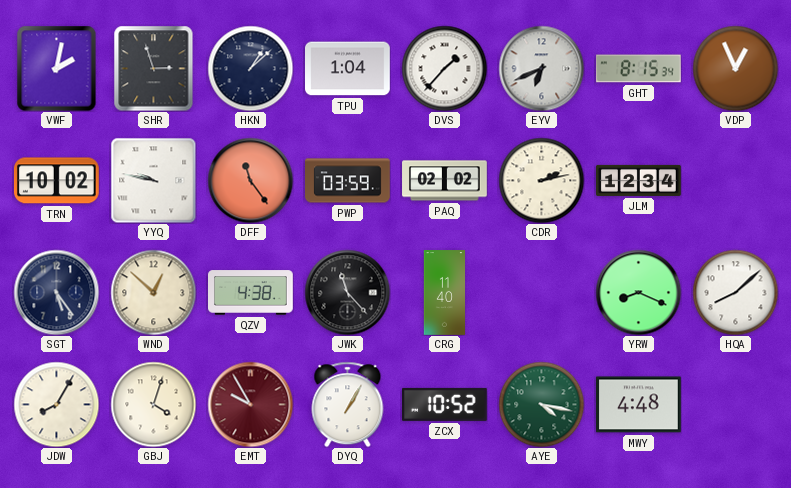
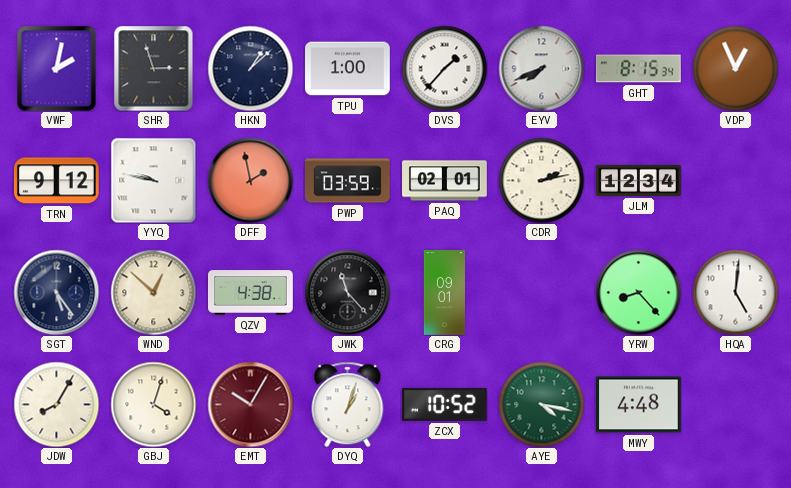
TPU: 1:04 -> 1:00 (348, 69)
EYV: 6:41 -> 7:41 (541, 68)
TRN: 10:02 -> 9:12 (56, 181)
DFF: 11:24 -> 1:58 (250, 180)
PAQ: 02:02 -> 02:01 (445, 181)
CRG: 11:40 -> 09:01 (445, 293)
YRW: 8:19 -> 8:23 (638, 292)
HQA: 8:08 -> 5:01 (735, 292)
EMT: 9:55 -> 10:05 (250, 404)
DYQ: 1:05 -> 1:03 (348, 404)
